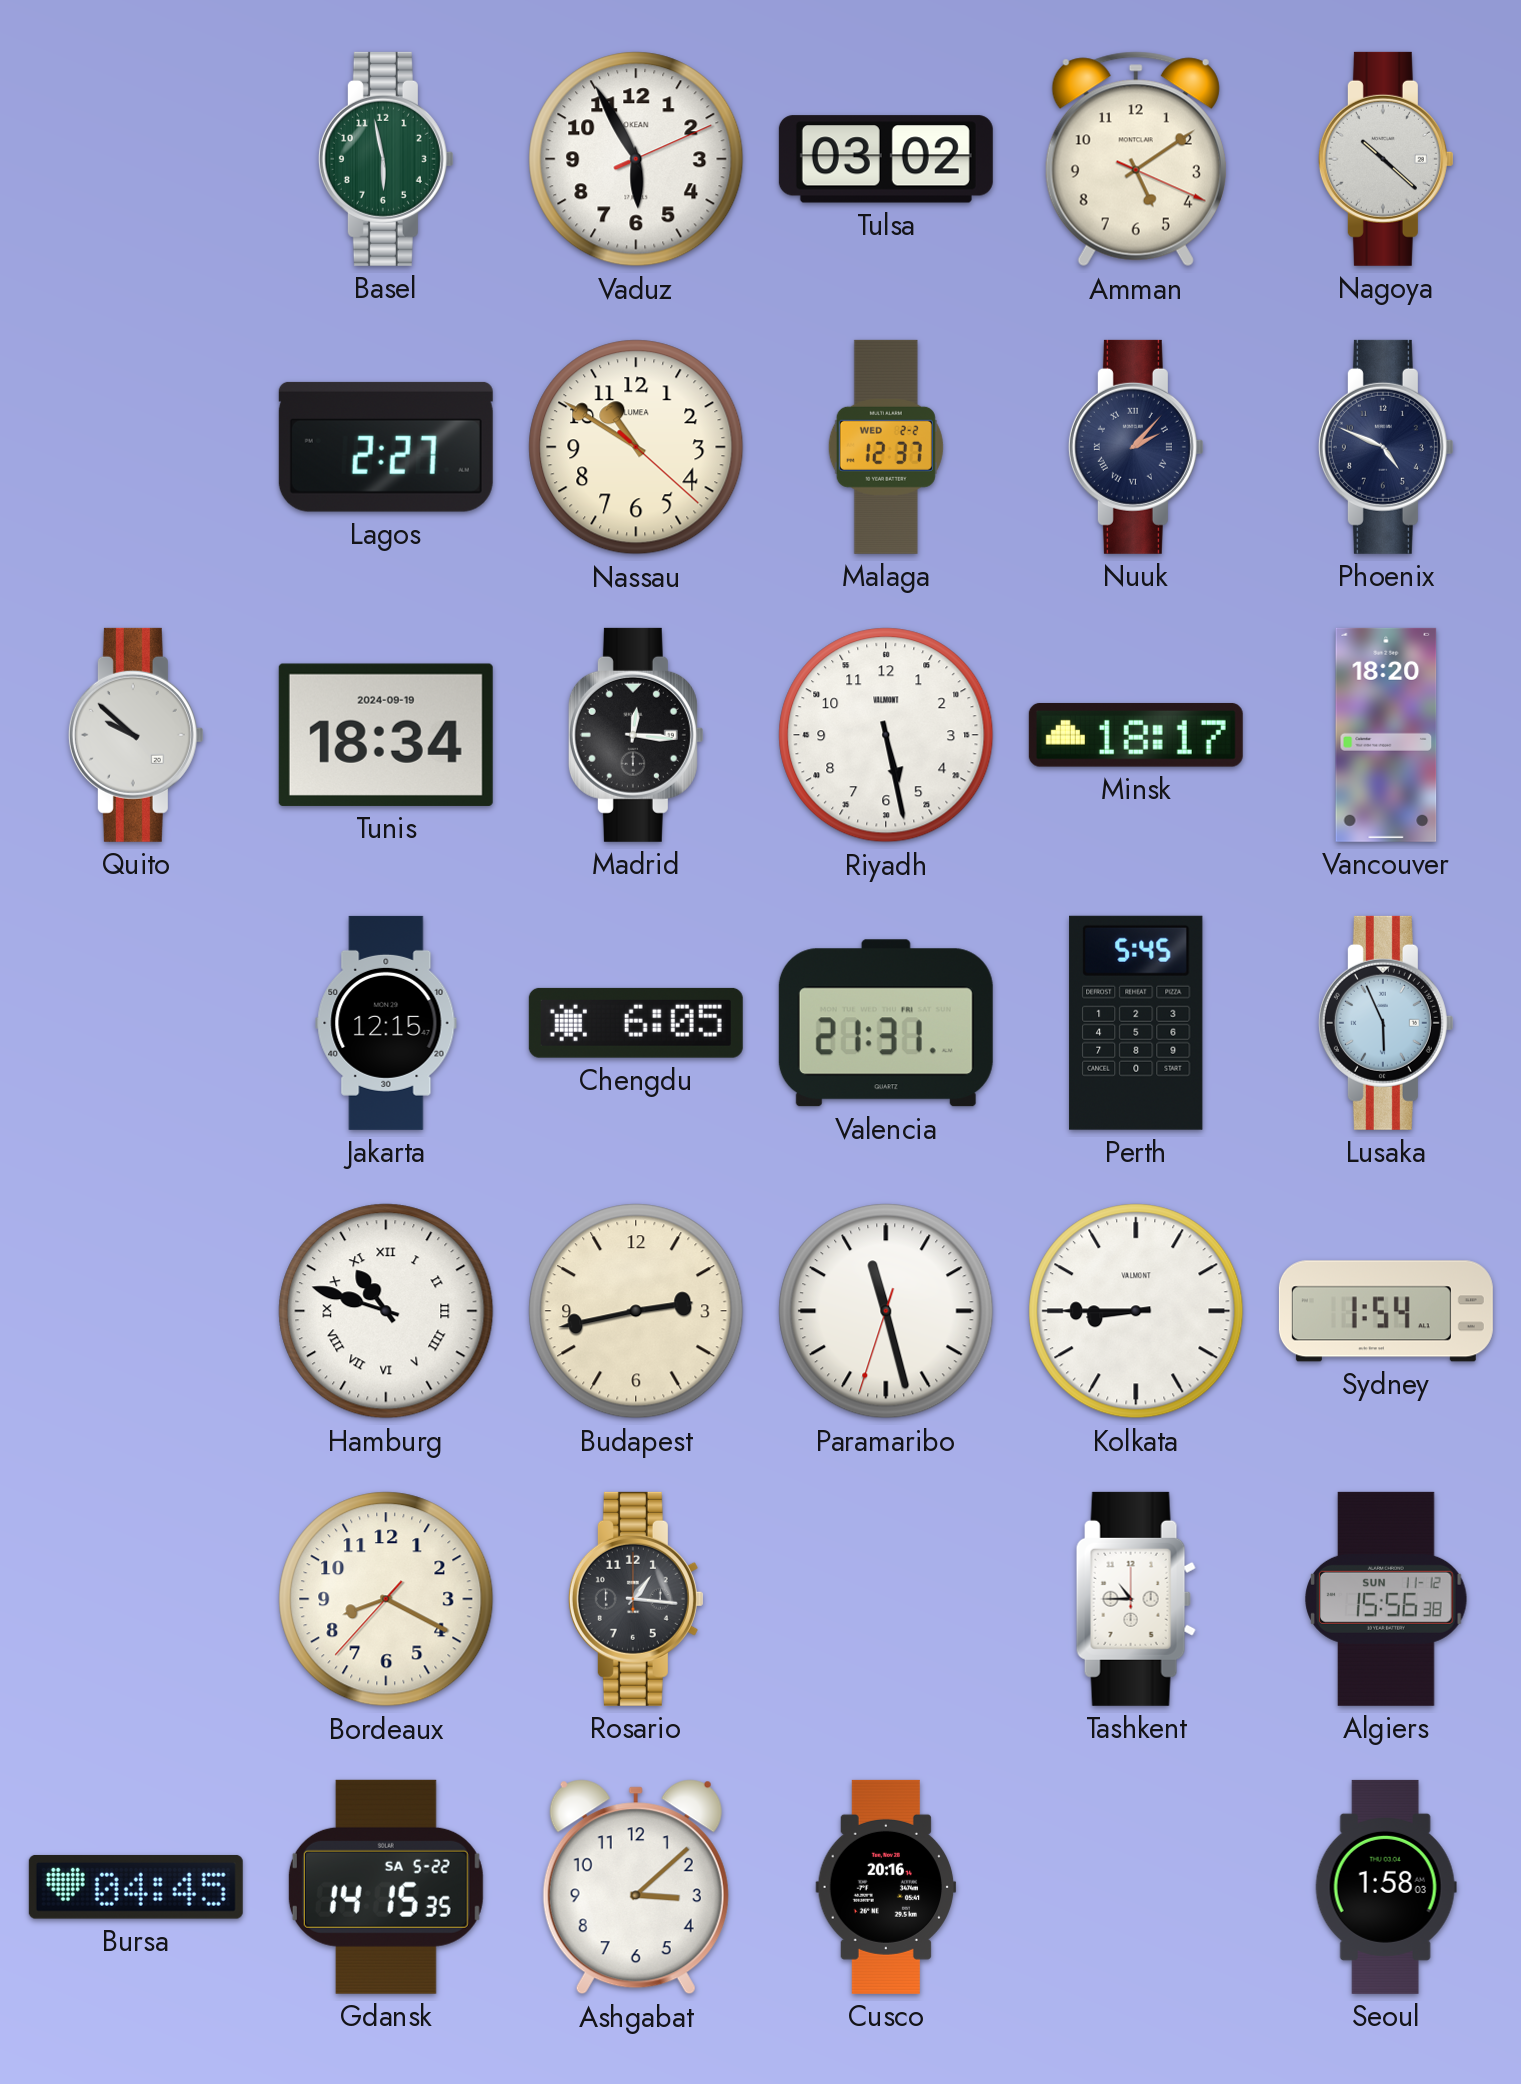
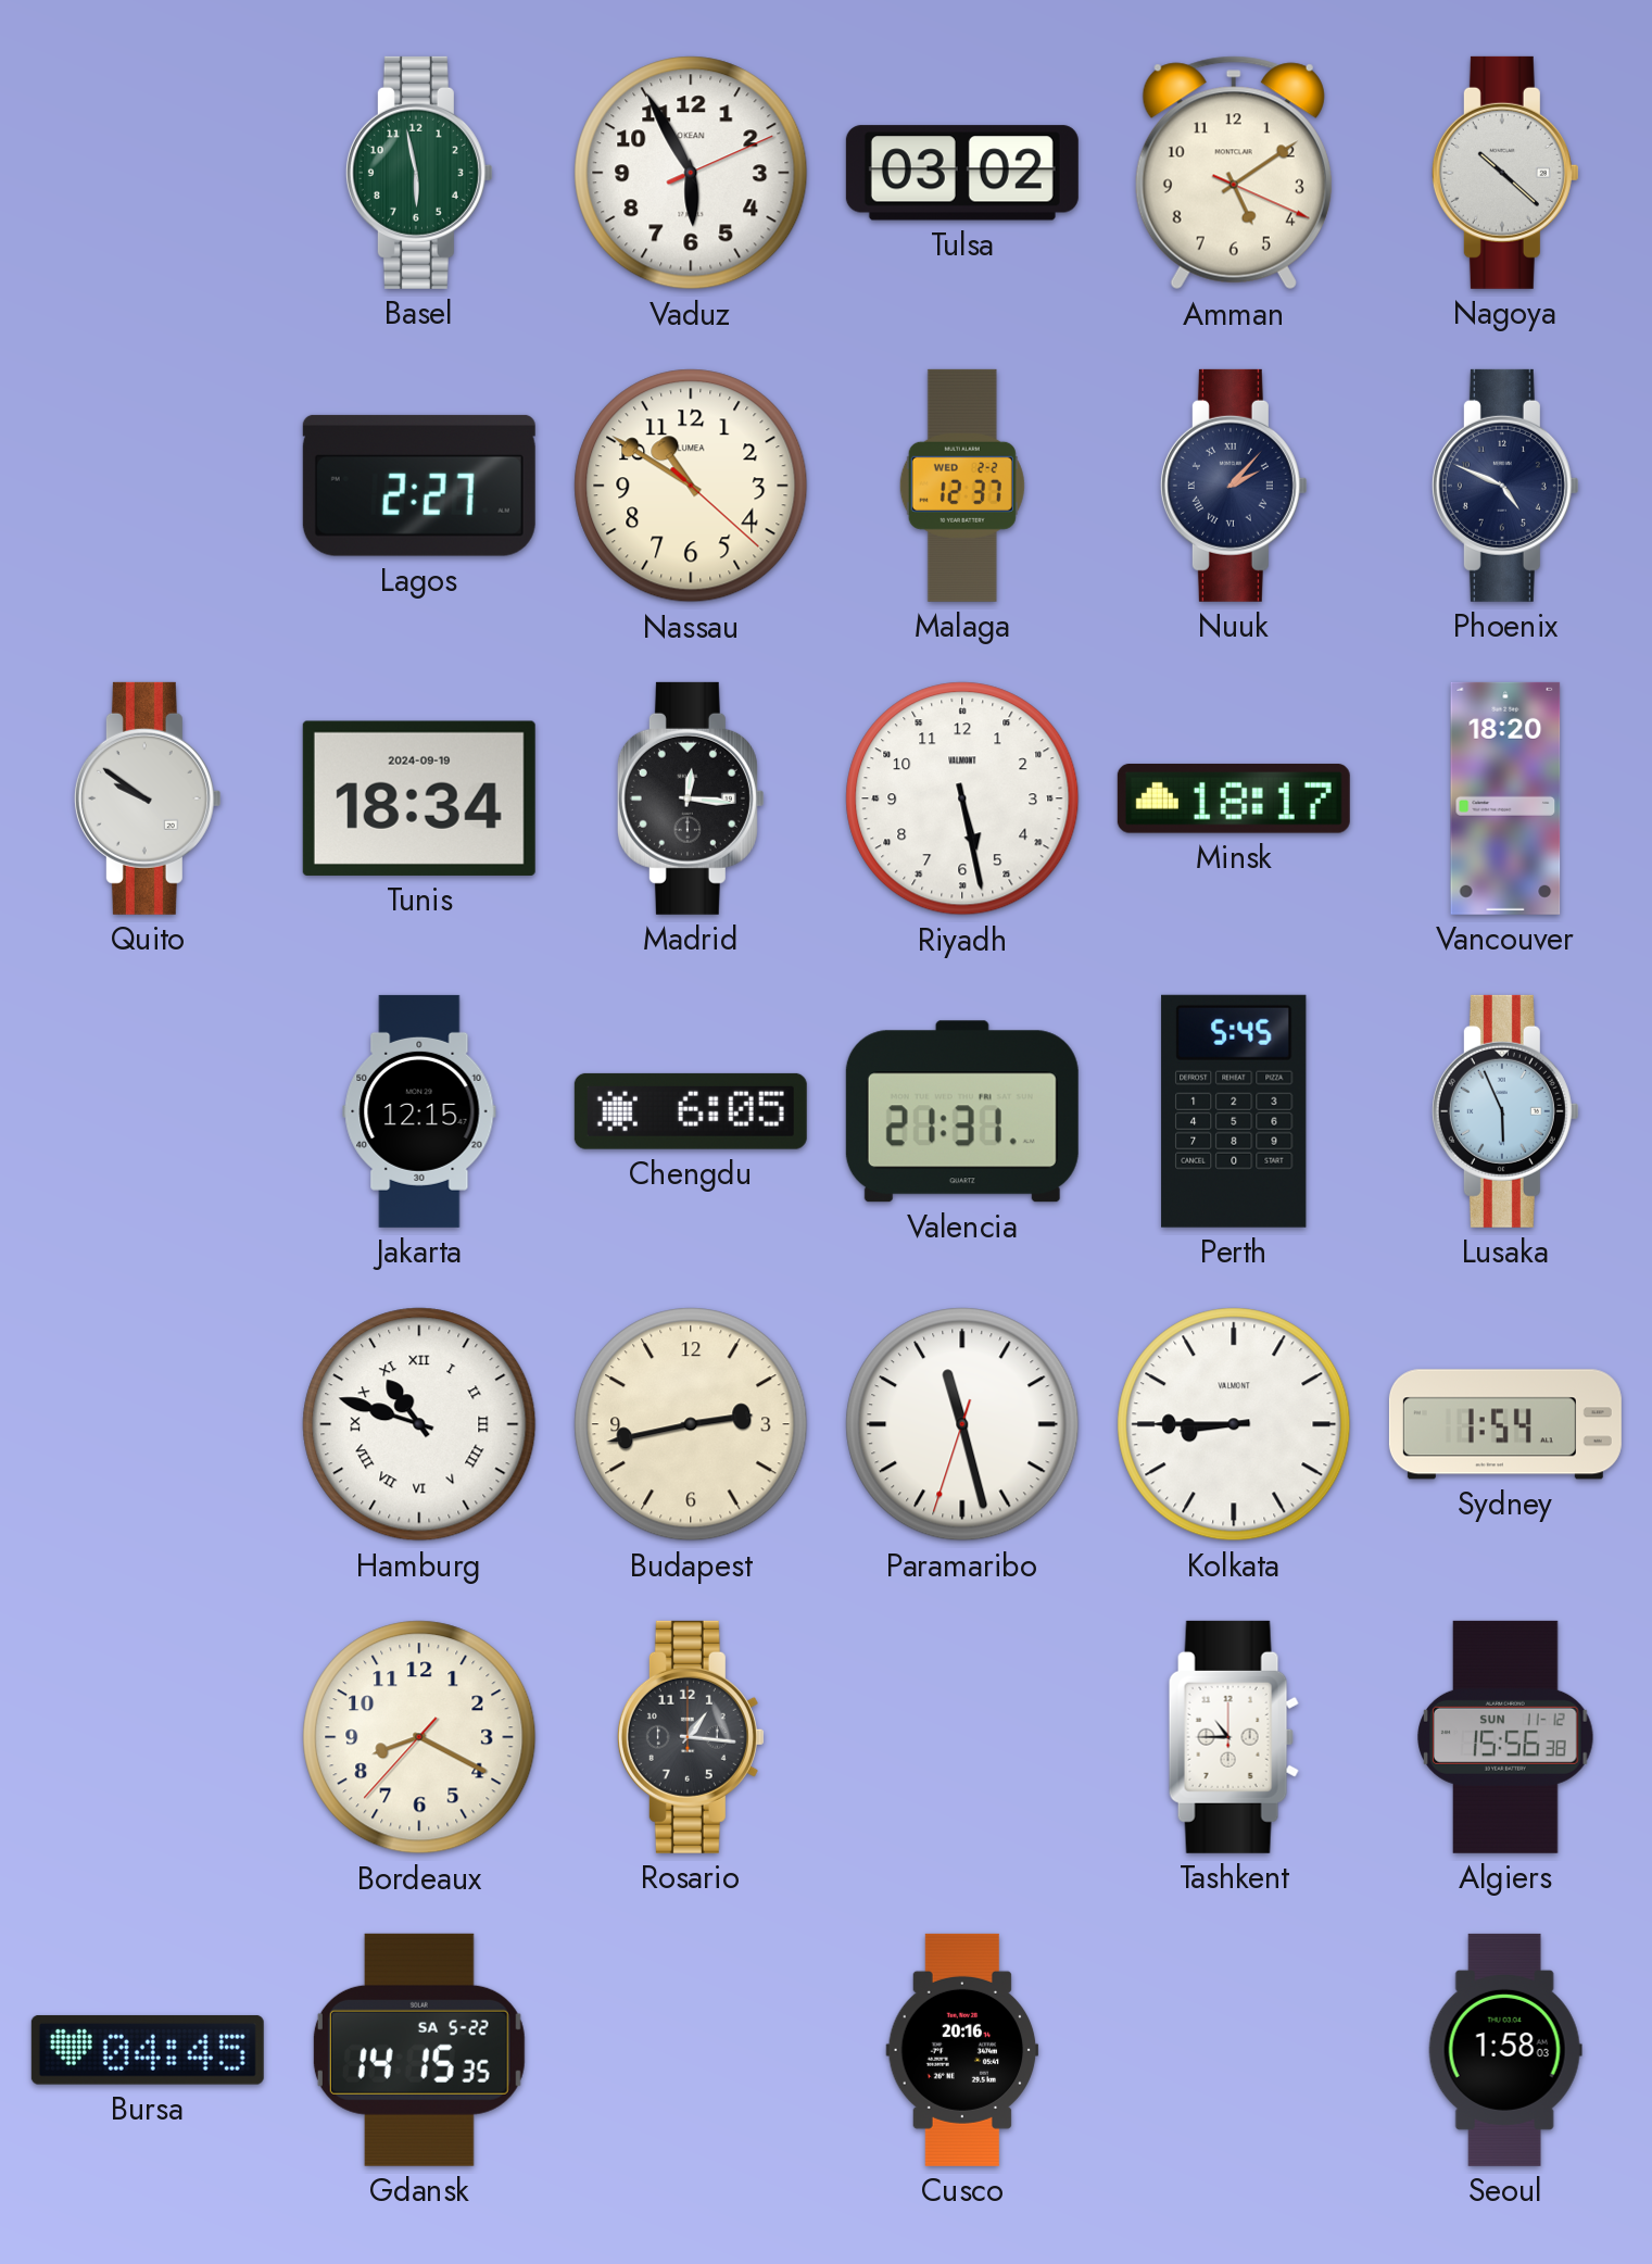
Quito: 9:52 -> 9:51 (148, 798)
Ashgabat: 3:08 -> none (636, 1887)
